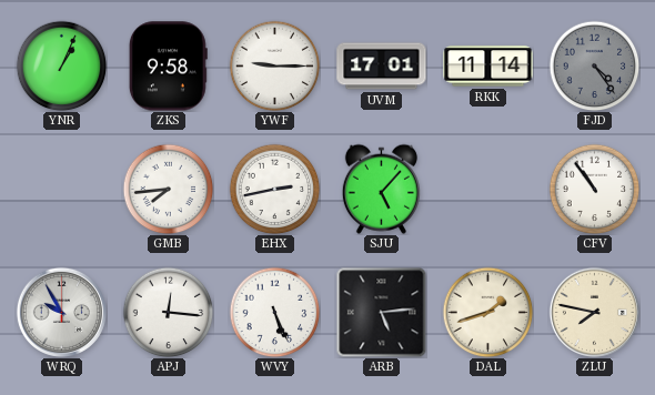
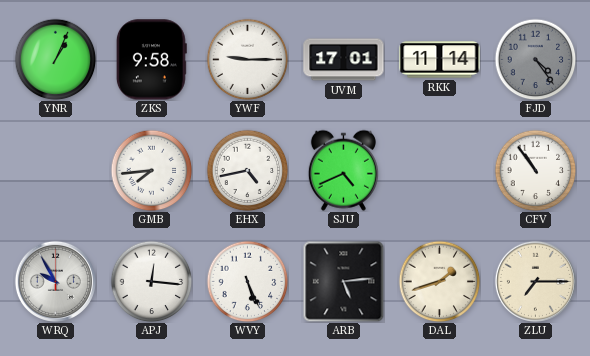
EHX: 2:43 -> 4:43 (247, 170)
SJU: 5:07 -> 4:41 (343, 170)
ZLU: 7:47 -> 7:15 (535, 281)
